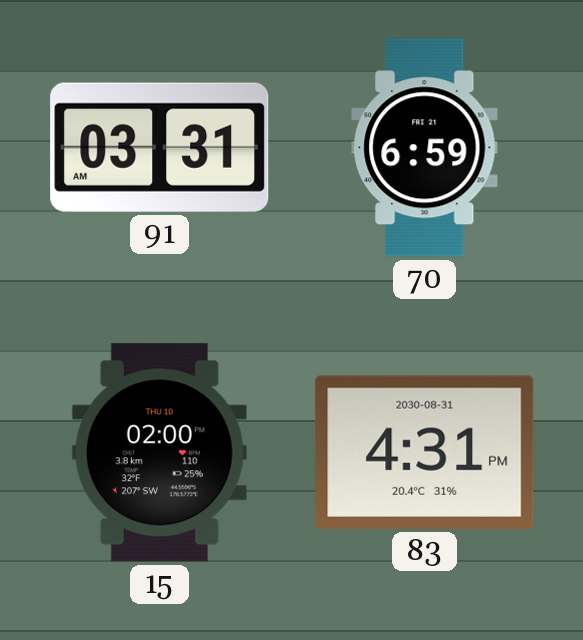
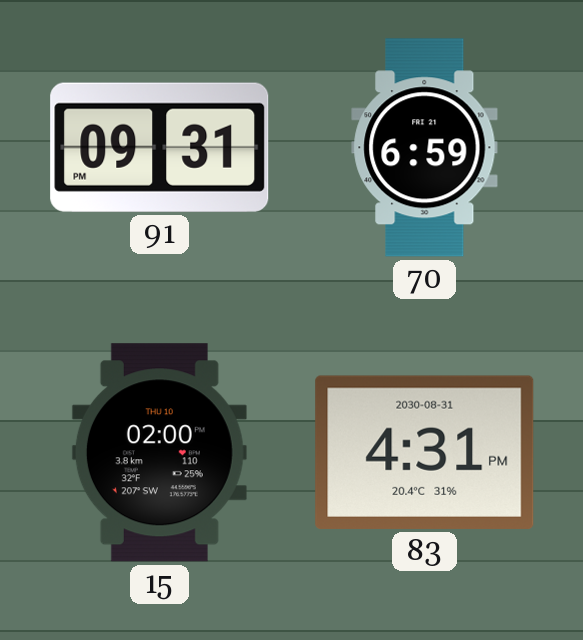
91: 03:31 -> 09:31 (160, 147)
